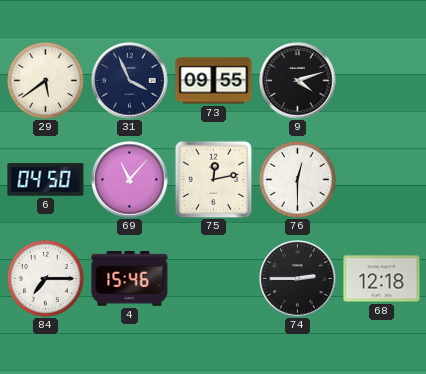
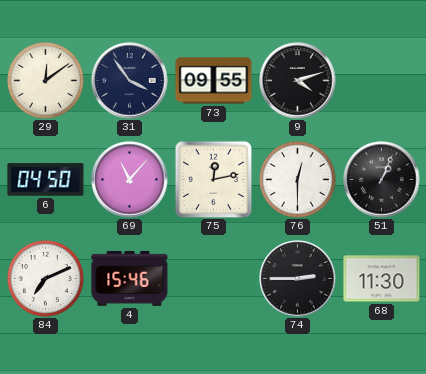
29: 5:39 -> 12:09 (46, 81)
31: 3:56 -> 3:54 (130, 81)
51: none -> 1:04 (382, 180)
84: 7:15 -> 7:11 (46, 279)
68: 12:18 -> 11:30 (382, 279)
